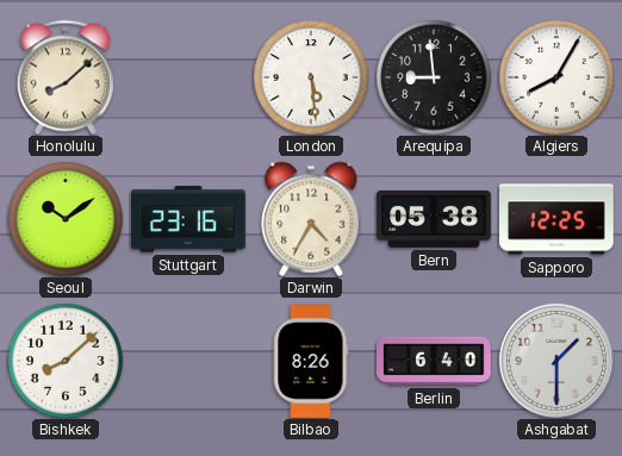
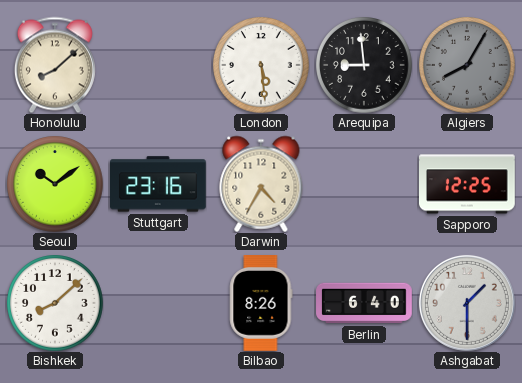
Algiers dial: white -> grey (467, 65)
Bern: 05:38 -> none (434, 219)
